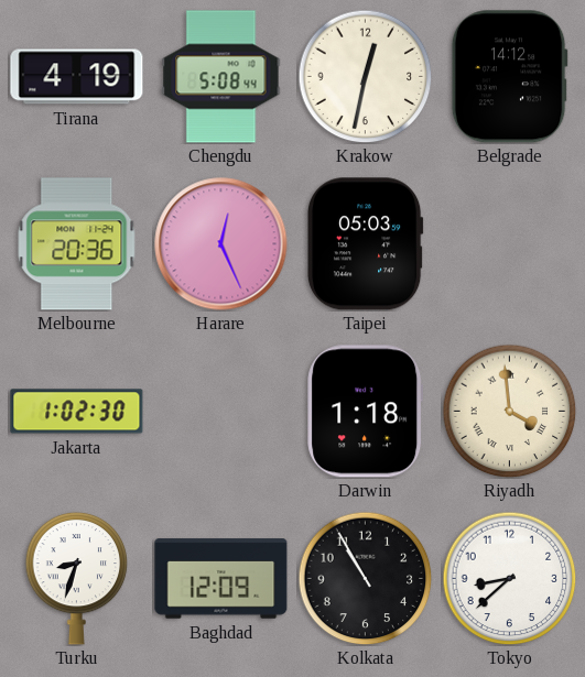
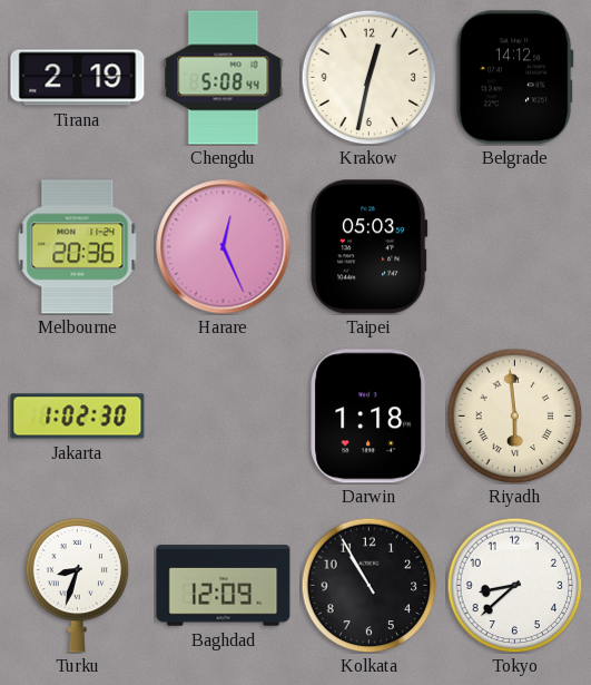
Tirana: 4:19 -> 2:19 (78, 78)
Riyadh: 3:59 -> 5:59 (514, 415)
